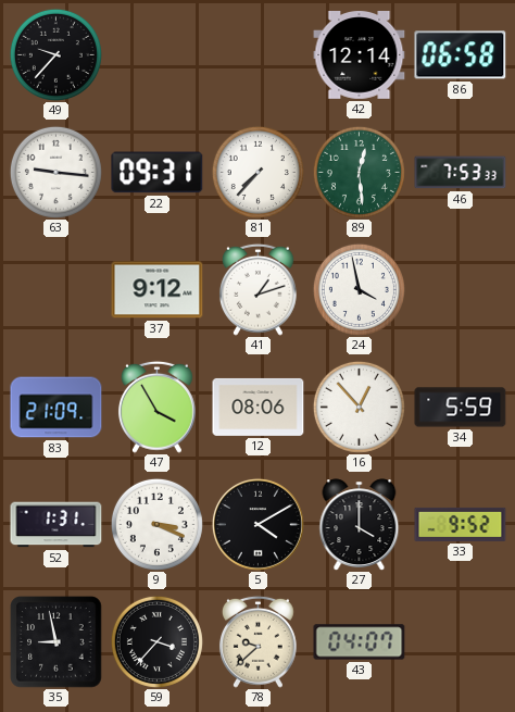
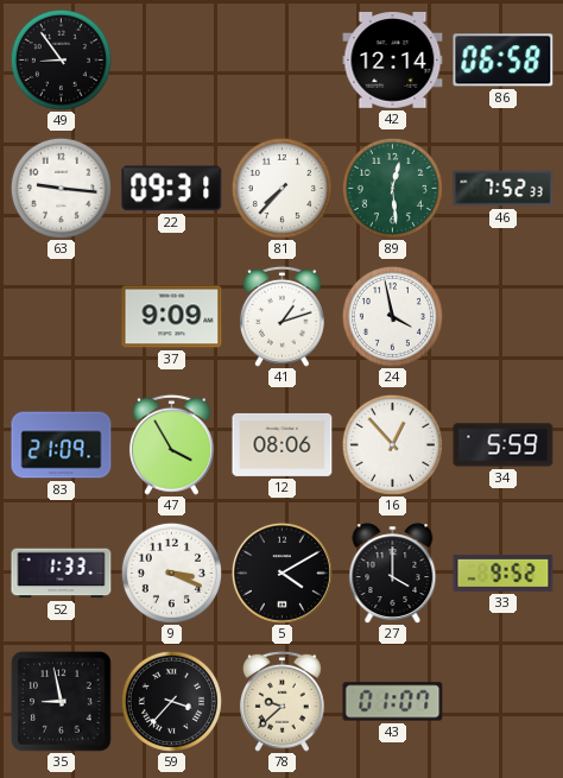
49: 9:37 -> 8:54 (61, 59)
46: 7:53 -> 7:52 (504, 189)
37: 9:12 -> 9:09 (172, 317)
52: 1:31 -> 1:33 (62, 574)
43: 04:07 -> 01:07 (393, 702)
